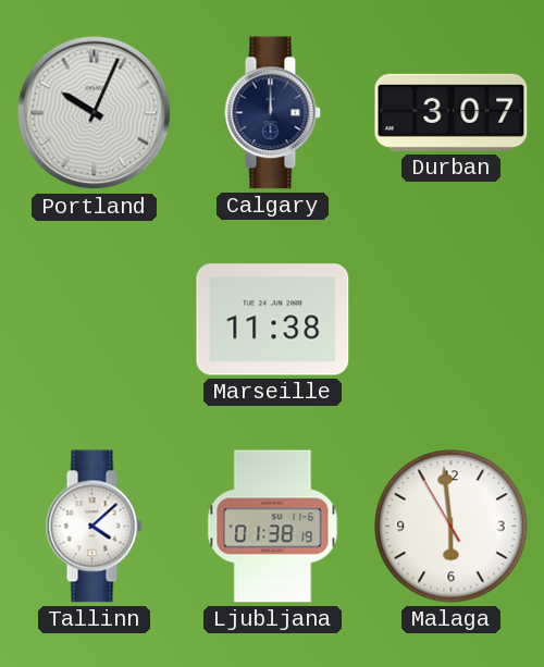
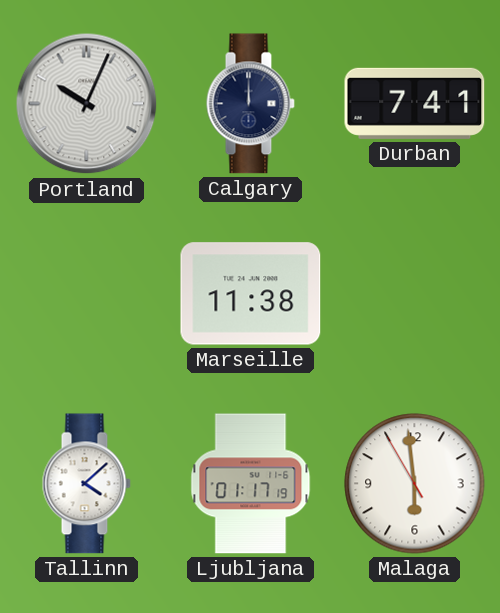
Durban: 3:07 -> 7:41 (415, 103)
Ljubljana: 01:38 -> 01:17 (251, 484)
